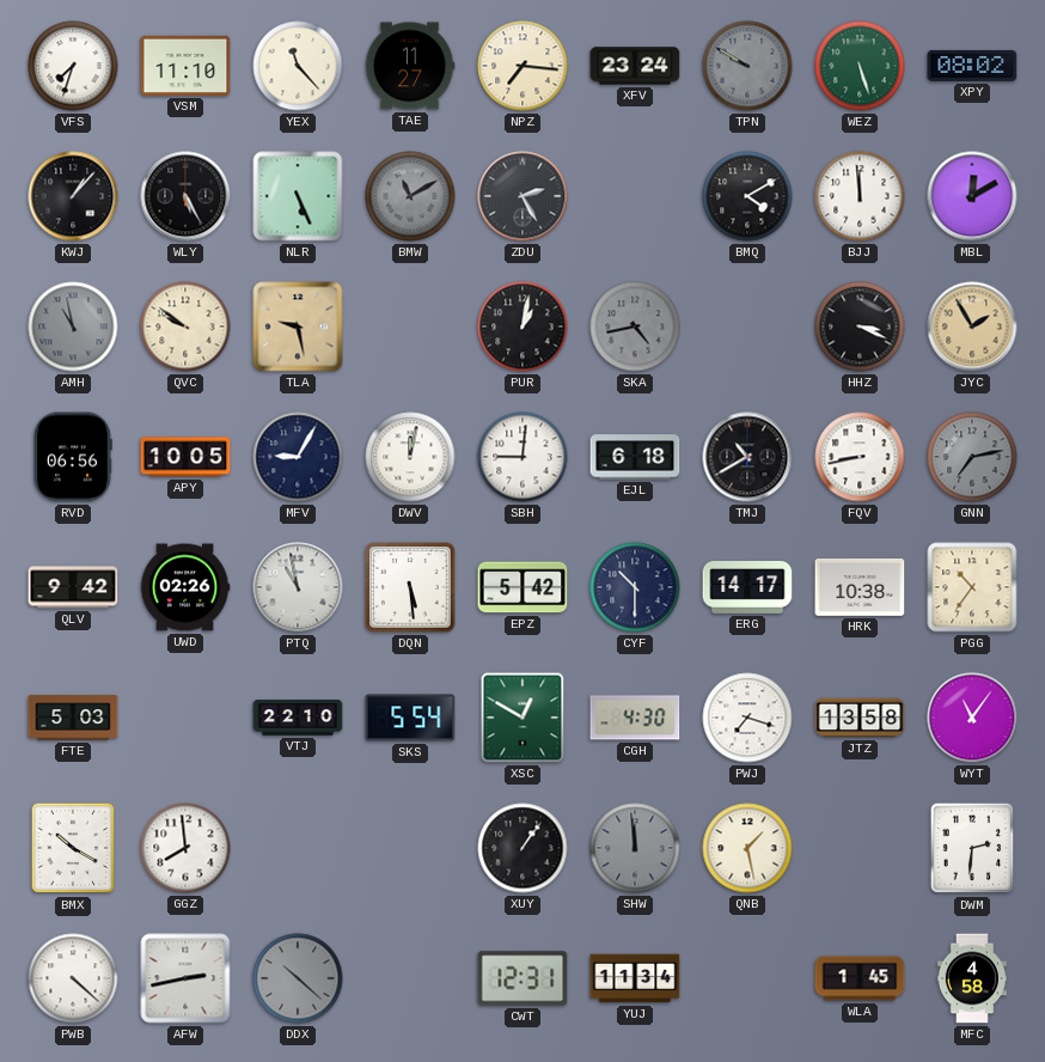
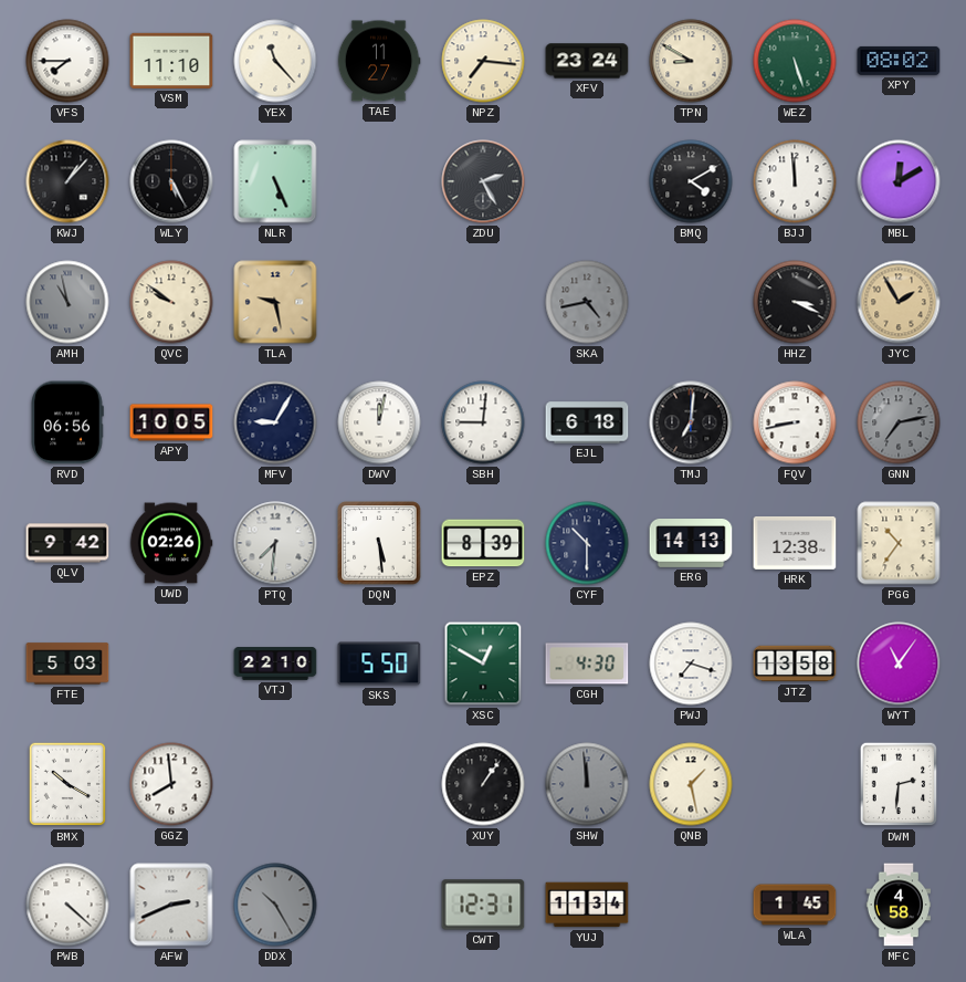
VFS: 7:33 -> 7:45 (67, 61)
TPN: 9:50 -> 8:50 (691, 61)
TPN dial: grey -> cream (691, 61)
BMW: 11:10 -> none (410, 196)
PUR: 1:02 -> none (522, 326)
TMJ: 10:40 -> 7:01 (691, 422)
PTQ: 10:58 -> 7:31 (275, 543)
EPZ: 5:42 -> 8:39 (483, 543)
ERG: 14:17 -> 14:13 (691, 544)
HRK: 10:38 -> 12:38 (795, 543)
SKS: 5:54 -> 5:50 (379, 664)
AFW: 2:43 -> 2:41 (171, 905)
DDX: 10:22 -> 10:25 (275, 905)
